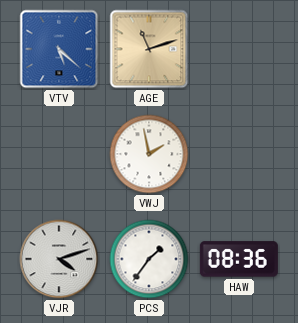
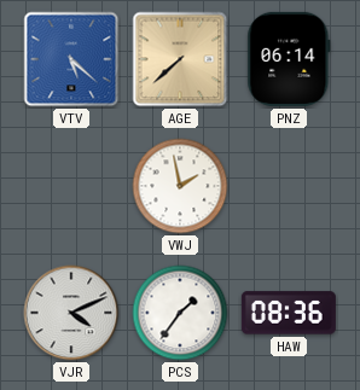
AGE: 11:12 -> 7:38 (180, 59)
PNZ: none -> 06:14 (289, 59)
VJR: 4:12 -> 4:11 (71, 313)
